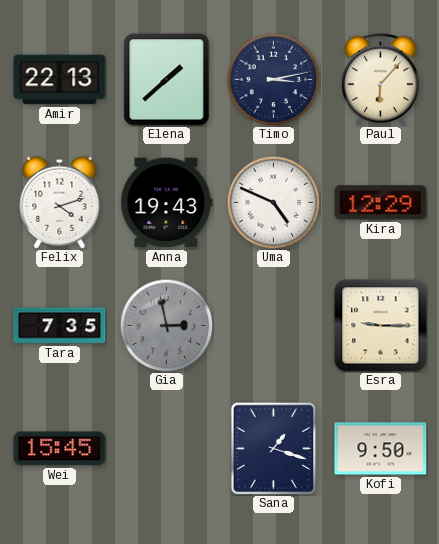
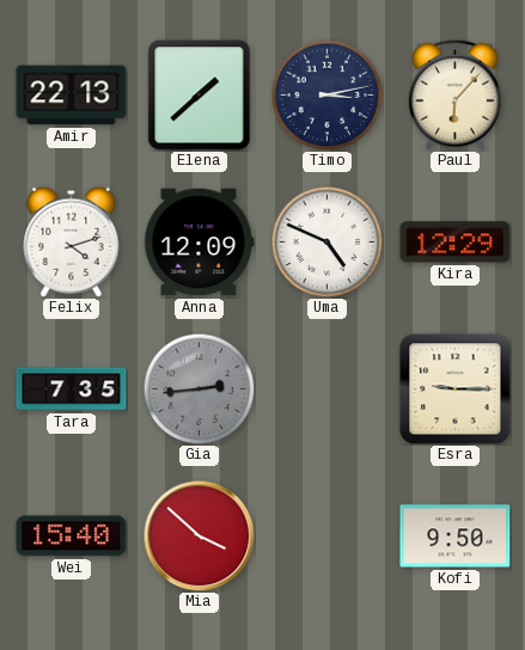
Anna: 19:43 -> 12:09 (200, 243)
Gia: 2:58 -> 2:44 (199, 388)
Wei: 15:45 -> 15:40 (72, 536)
Mia: none -> 3:52 (199, 535)
Sana: 1:18 -> none (274, 448)
